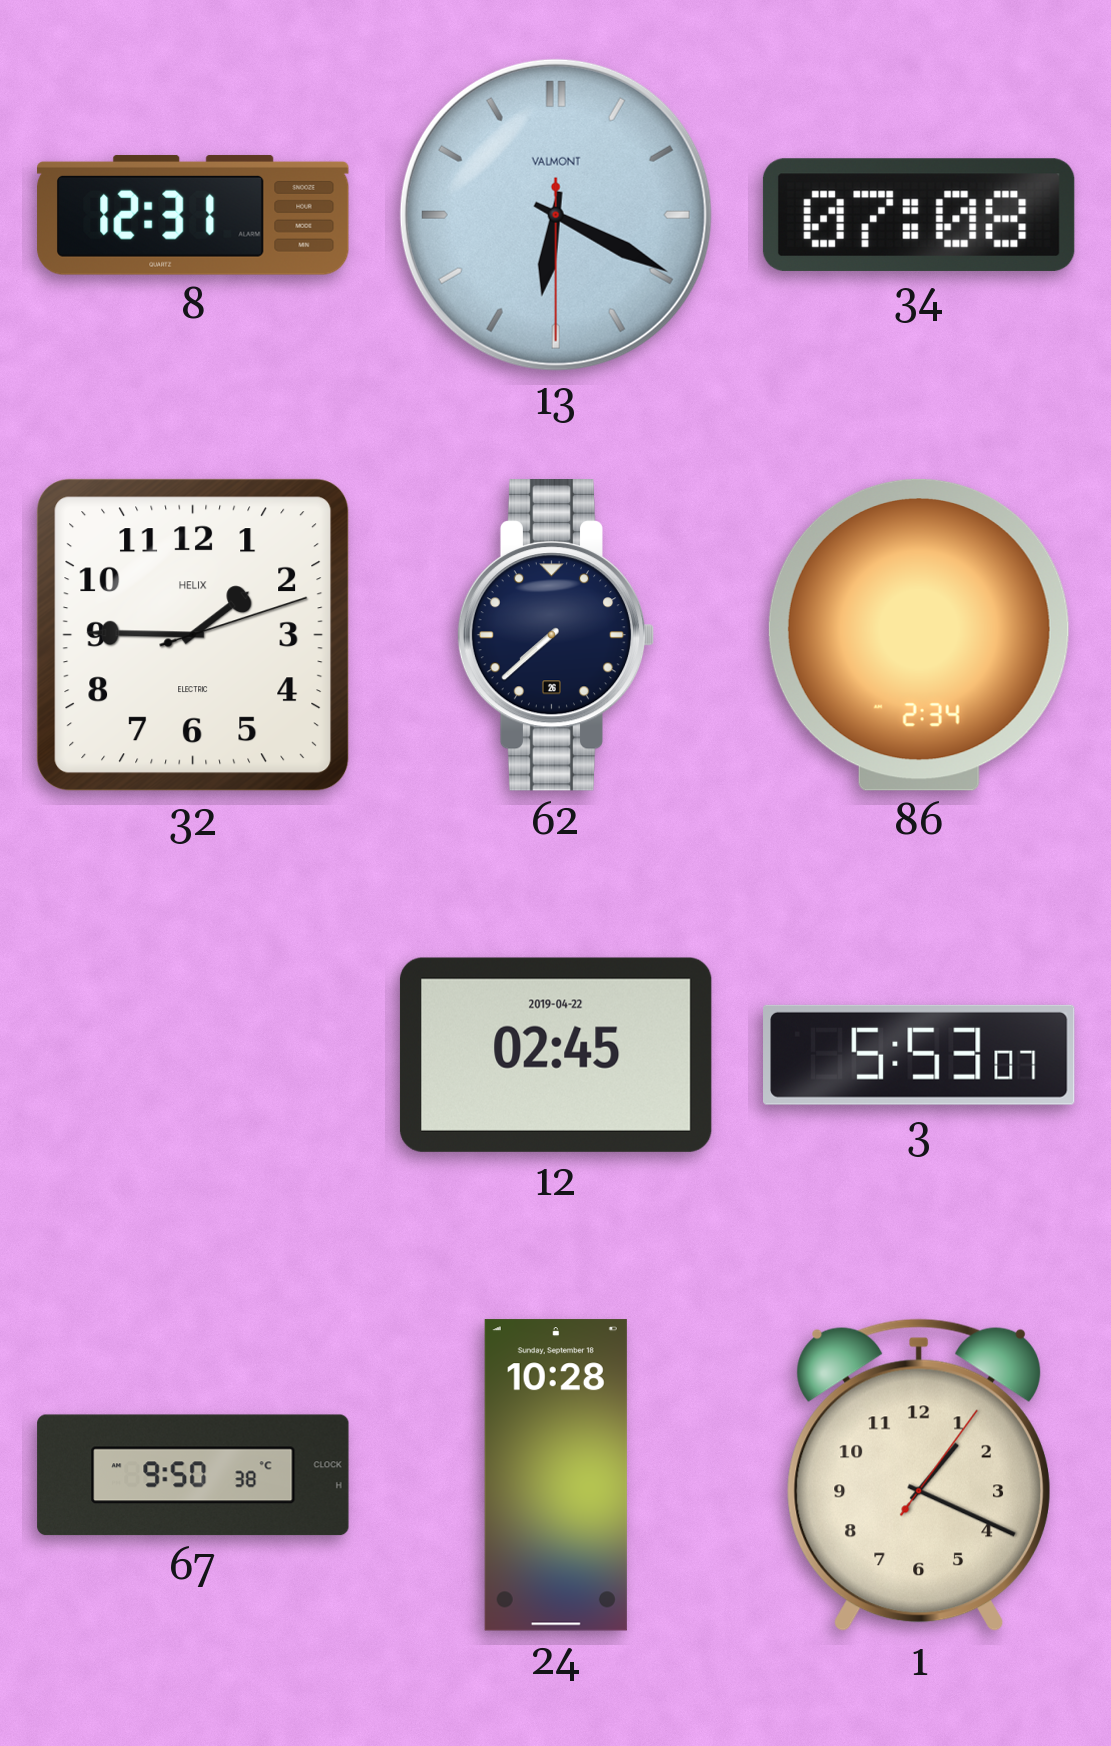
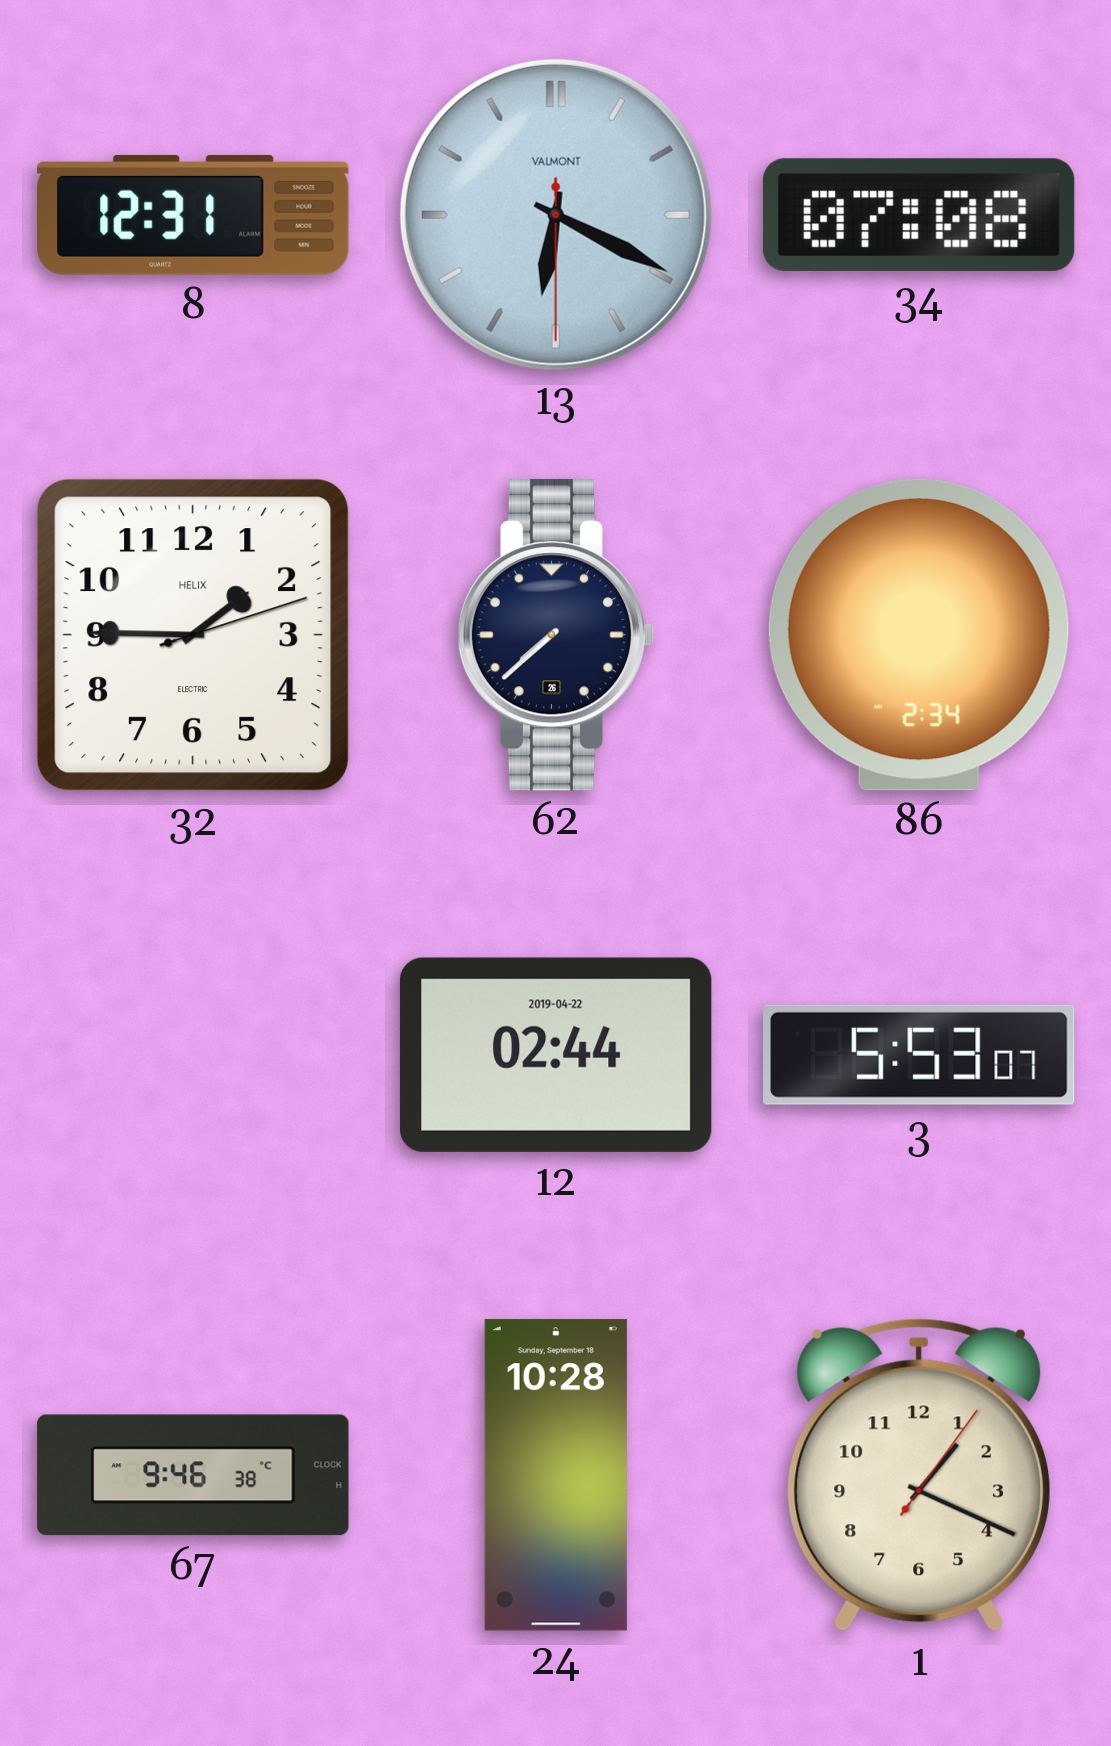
12: 02:45 -> 02:44 (556, 1055)
67: 9:50 -> 9:46 (193, 1475)
